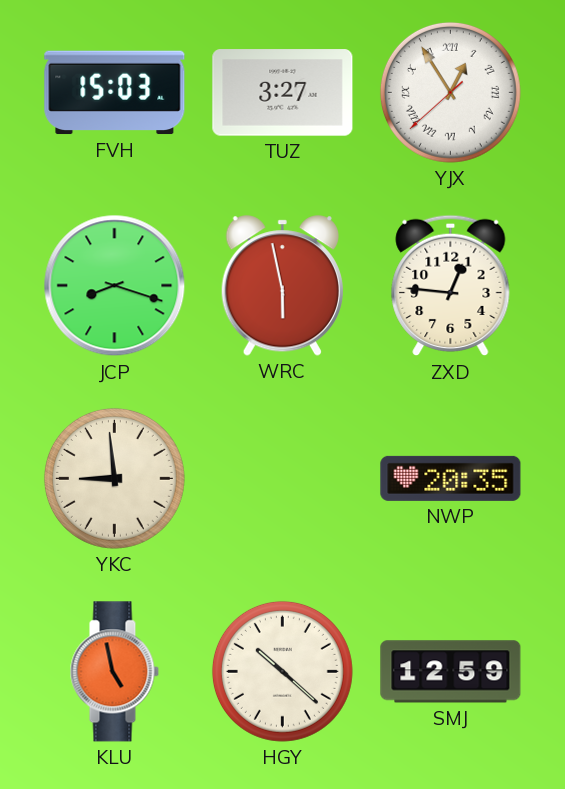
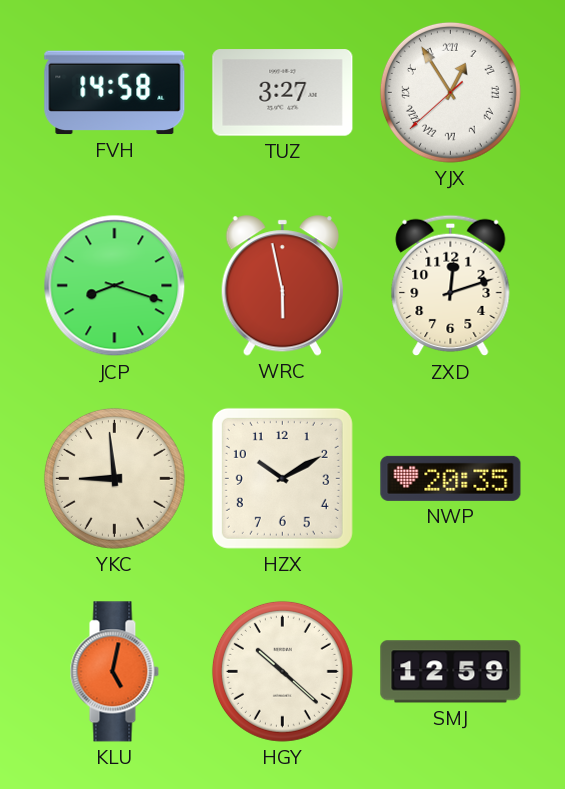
FVH: 15:03 -> 14:58 (115, 93)
ZXD: 12:46 -> 12:12 (451, 286)
HZX: none -> 10:10 (282, 478)
KLU: 4:58 -> 5:02 (114, 672)
